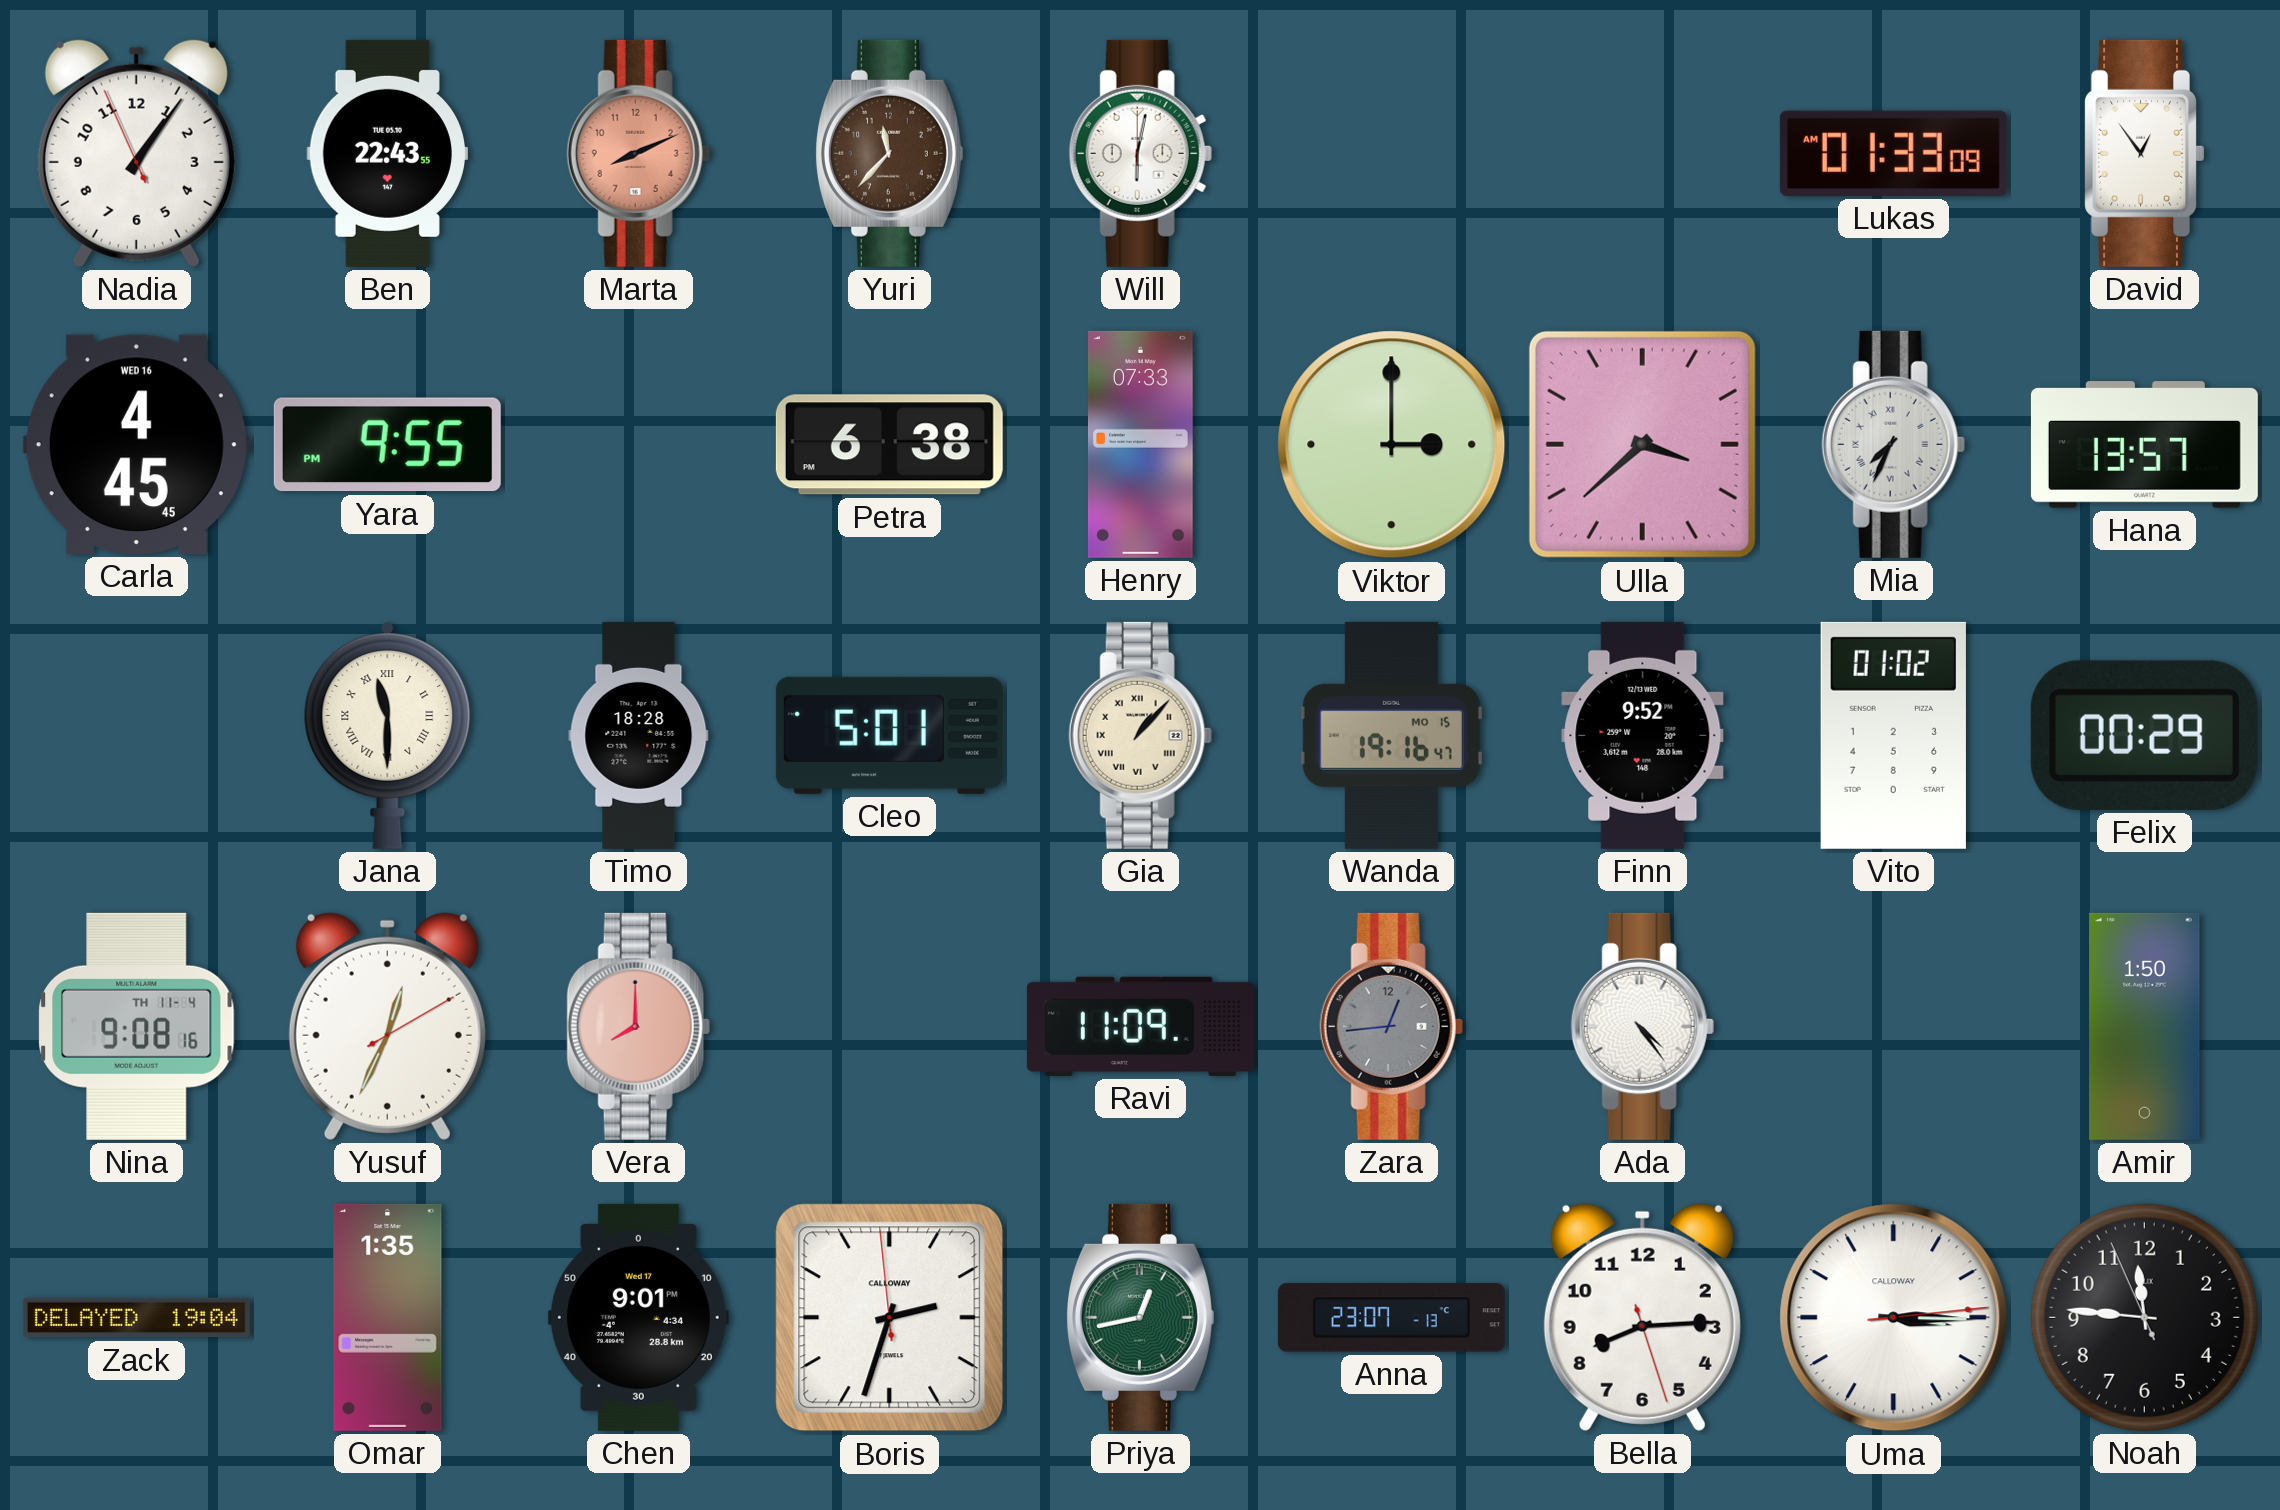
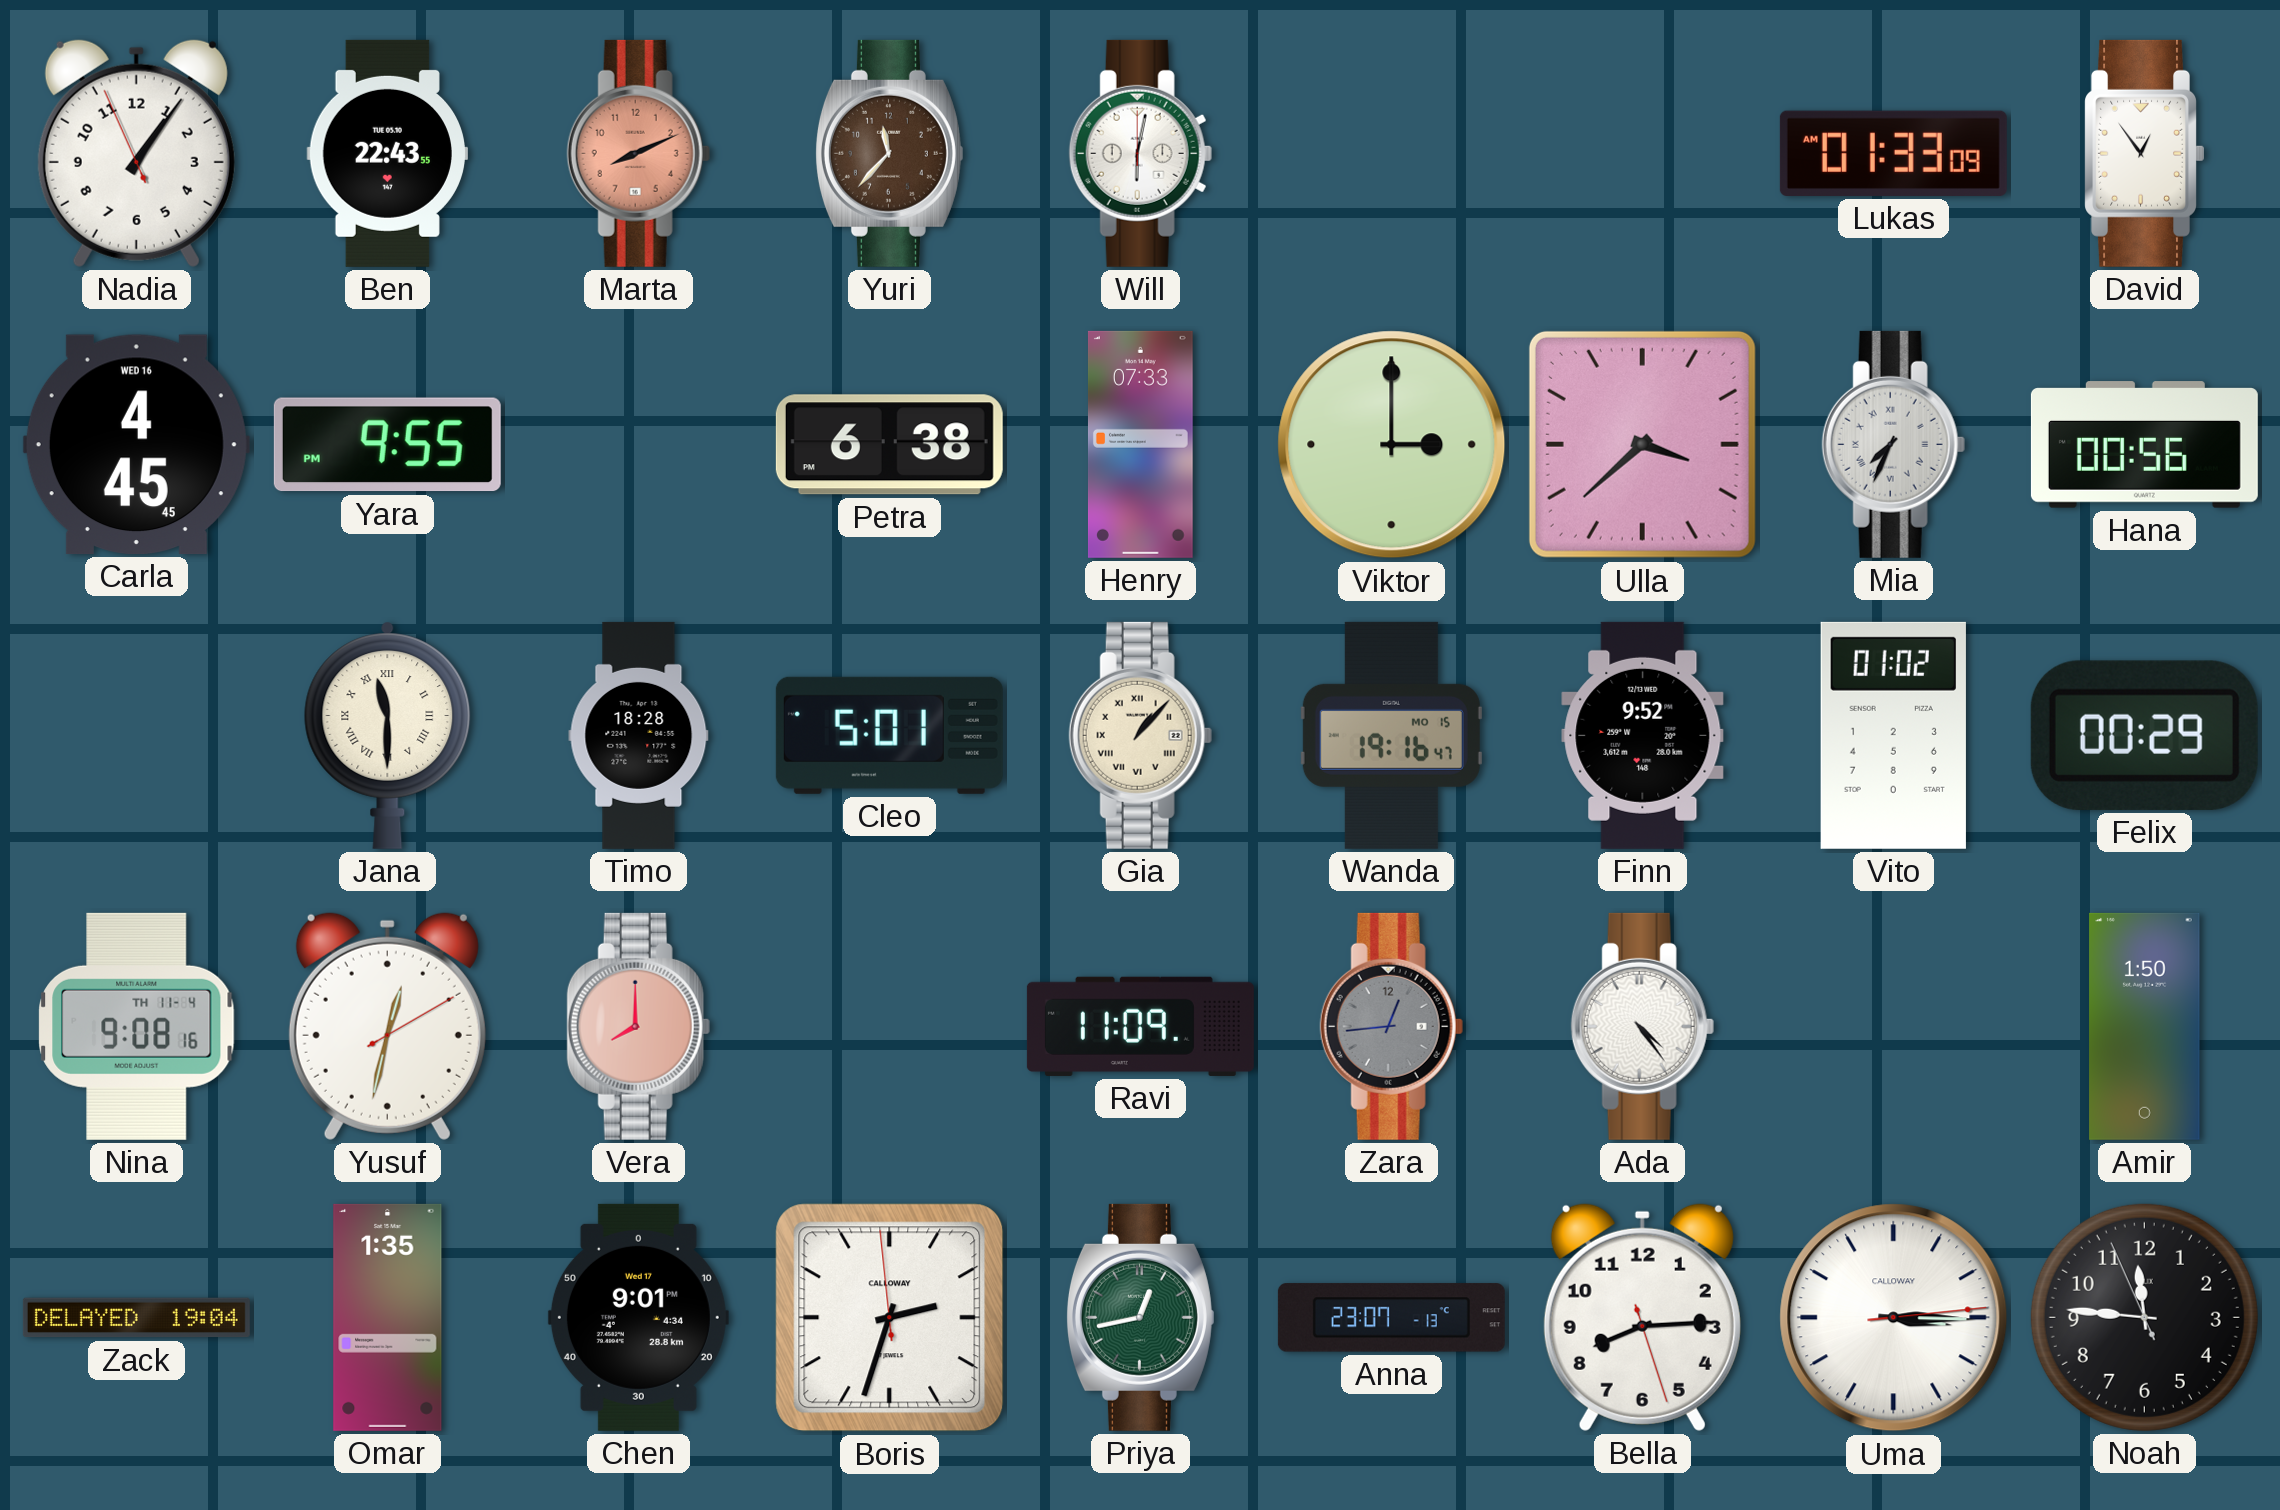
Hana: 13:57 -> 00:56 (2144, 445)
Yusuf: 12:34 -> 12:32 (387, 1026)
